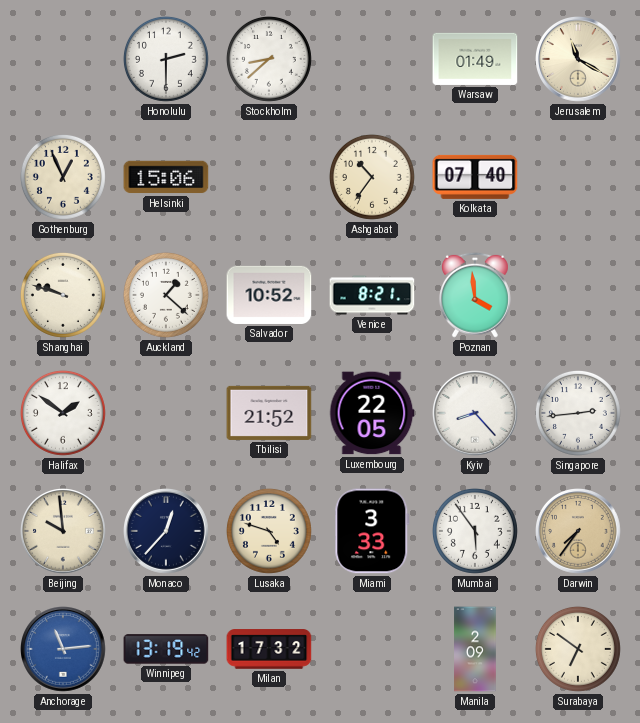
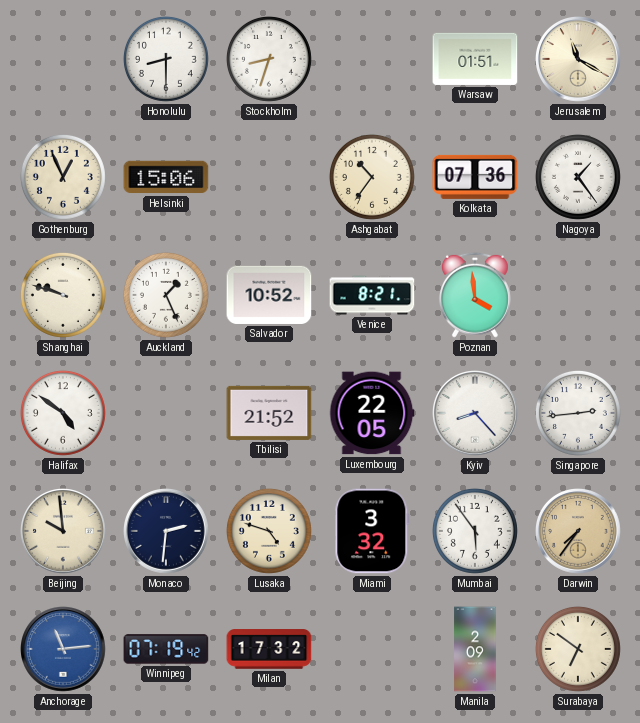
Honolulu: 2:30 -> 8:30 (166, 59)
Stockholm: 8:38 -> 8:33 (269, 59)
Warsaw: 01:49 -> 01:51 (475, 59)
Kolkata: 07:40 -> 07:36 (475, 177)
Nagoya: none -> 1:24 (578, 177)
Auckland: 1:22 -> 1:26 (166, 295)
Halifax: 1:51 -> 4:51 (63, 413)
Monaco: 12:37 -> 2:31 (167, 532)
Miami: 3:33 -> 3:32 (372, 531)
Winnipeg: 13:19 -> 07:19 (166, 649)
